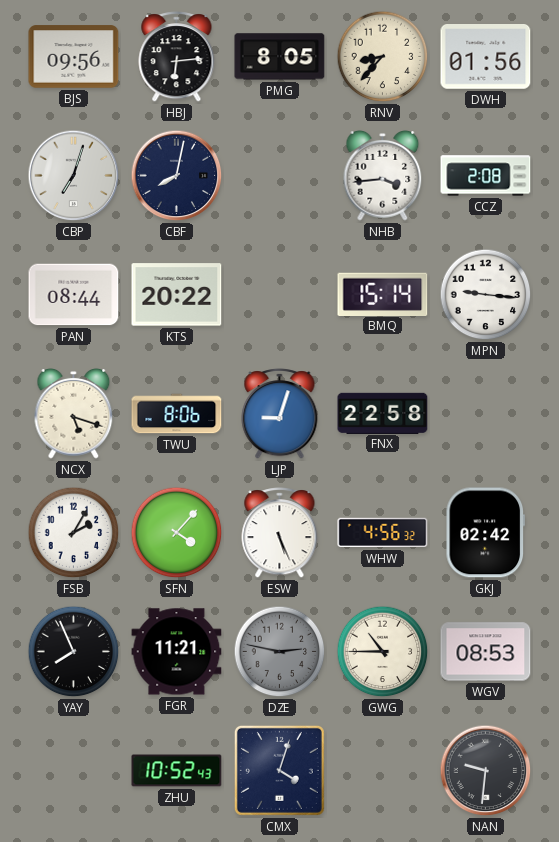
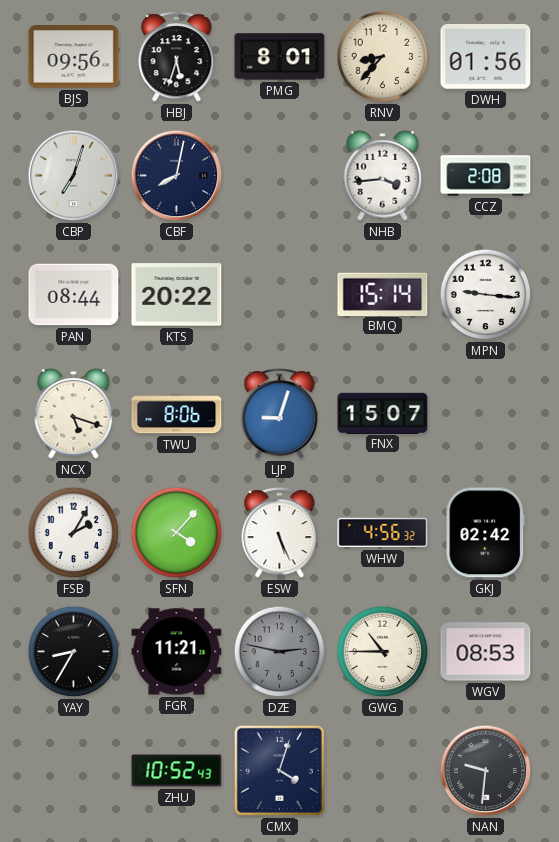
HBJ: 6:14 -> 5:33 (177, 57)
PMG: 8:05 -> 8:01 (280, 57)
FNX: 22:58 -> 15:07 (383, 413)
YAY: 7:56 -> 8:35 (74, 652)
